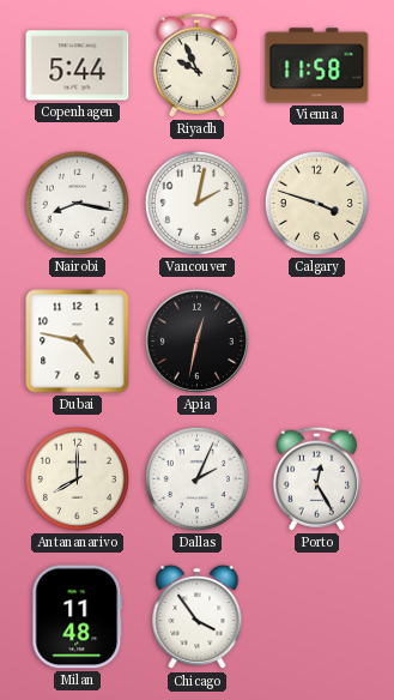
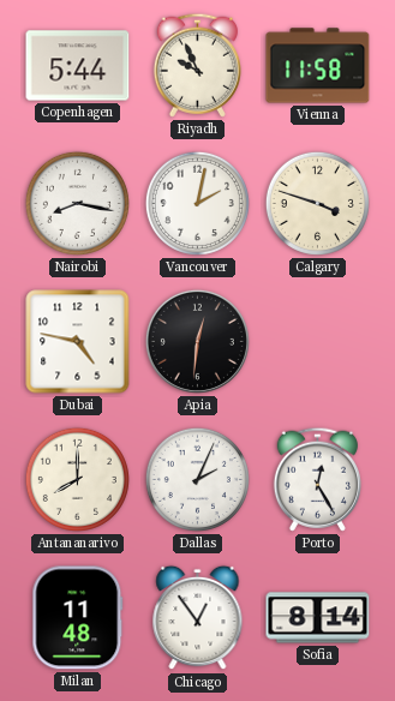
Apia: 12:32 -> 12:31 (197, 341)
Chicago: 3:54 -> 12:54 (198, 618)
Sofia: none -> 8:14 (318, 618)
